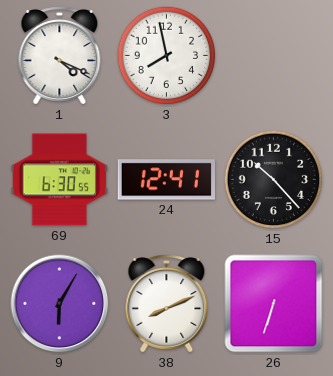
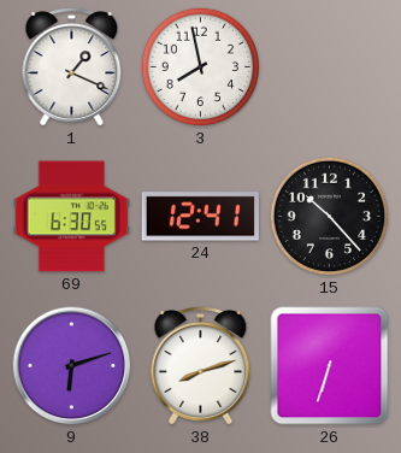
1: 4:19 -> 1:19 (72, 67)
9: 6:05 -> 6:12 (72, 366)
38: 8:11 -> 8:12 (201, 366)
